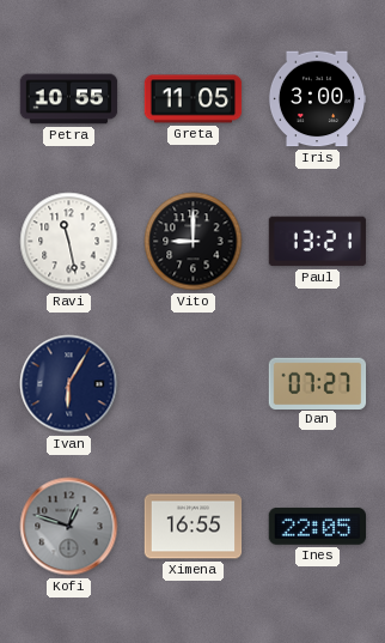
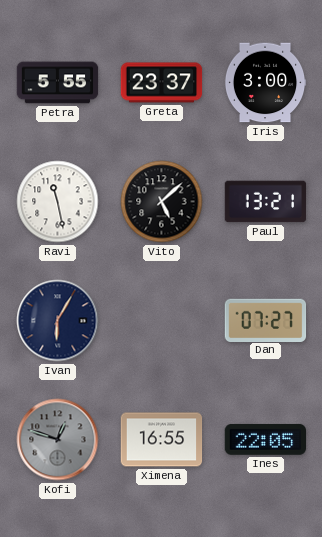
Petra: 10:55 -> 5:55 (58, 83)
Greta: 11:05 -> 23:37 (162, 83)
Vito: 9:00 -> 5:08 (162, 202)
